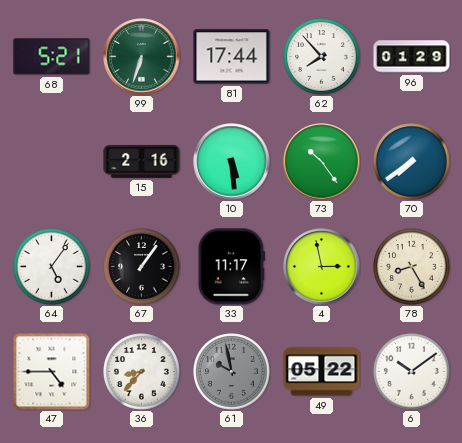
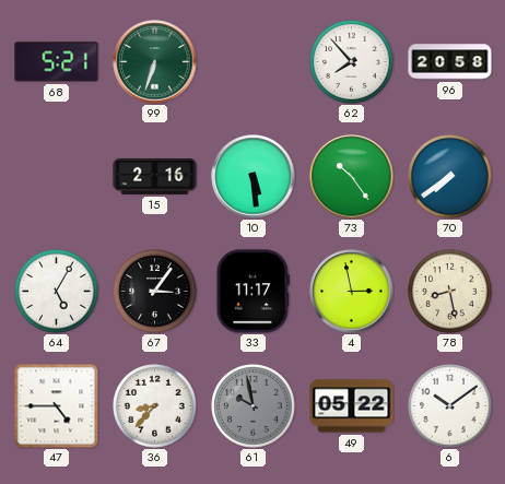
81: 17:44 -> none (232, 57)
96: 01:29 -> 20:58 (450, 62)
64: 5:06 -> 5:05 (57, 292)
67: 1:06 -> 3:06 (155, 292)
78: 8:25 -> 8:28 (450, 292)
